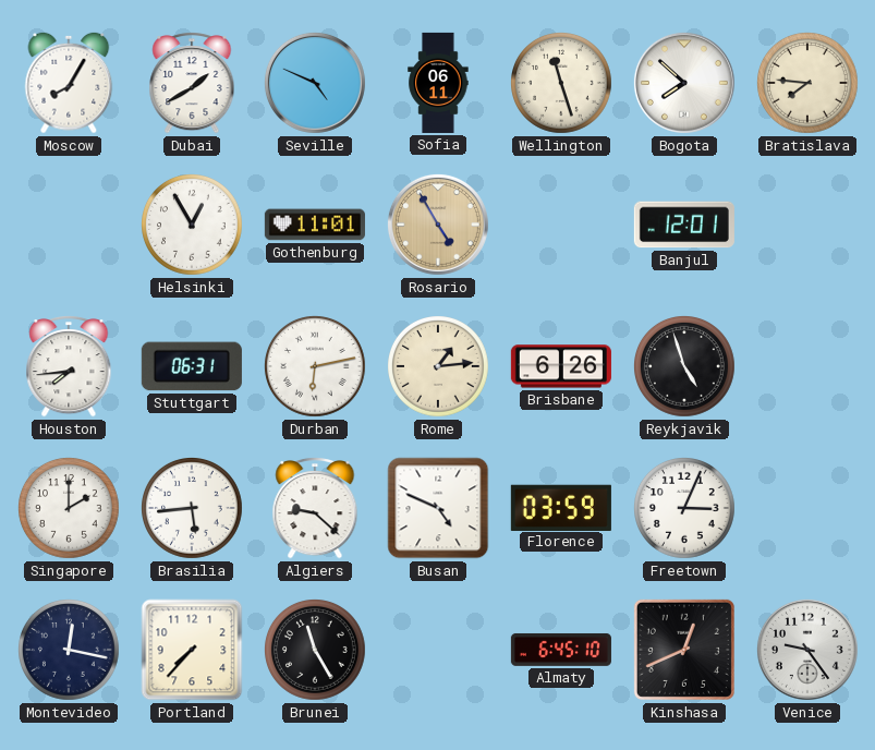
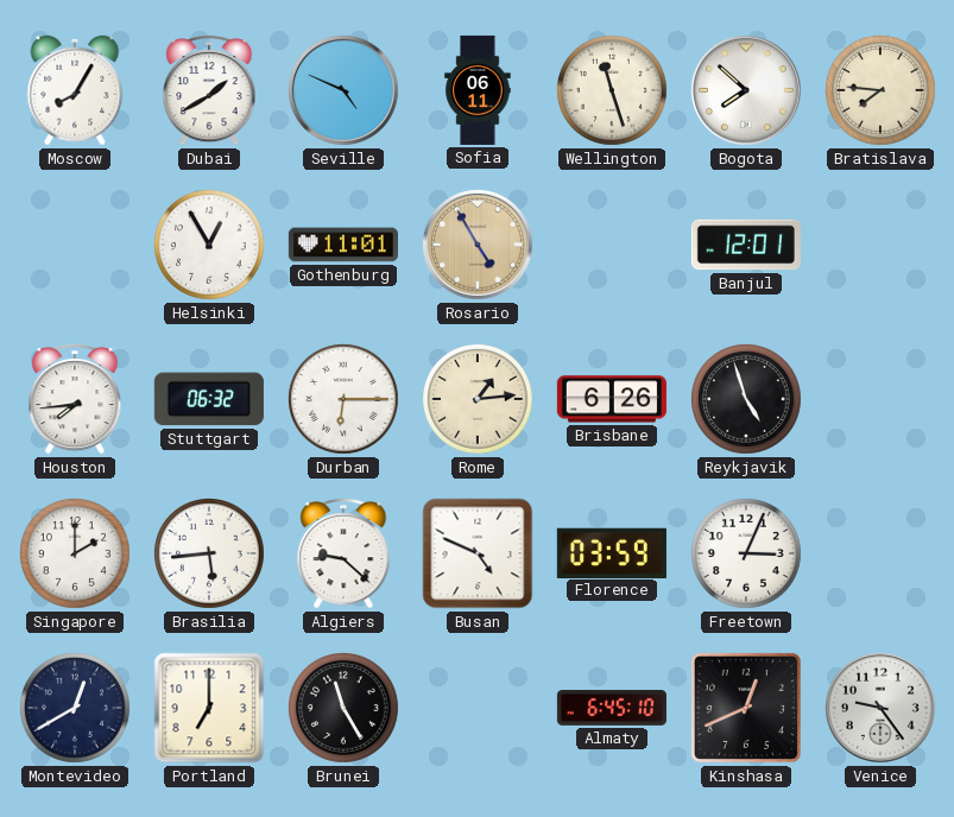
Stuttgart: 06:31 -> 06:32 (209, 399)
Durban: 6:13 -> 6:15 (345, 400)
Montevideo: 12:17 -> 12:40 (76, 709)
Portland: 7:37 -> 7:00 (209, 708)
